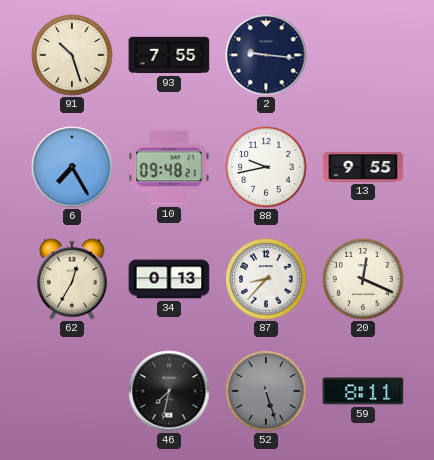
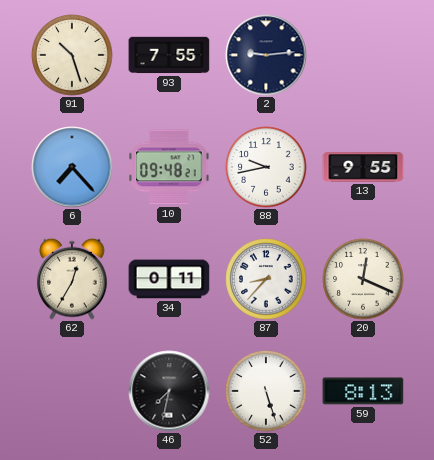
2: 9:16 -> 9:14 (266, 55)
6: 7:25 -> 7:23 (72, 167)
34: 0:13 -> 0:11 (169, 279)
52 dial: grey -> white (266, 391)
59: 8:11 -> 8:13 (363, 391)
